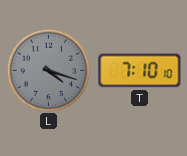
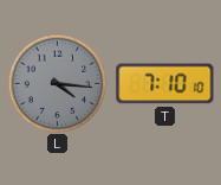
L: 4:18 -> 4:16 (57, 83)
